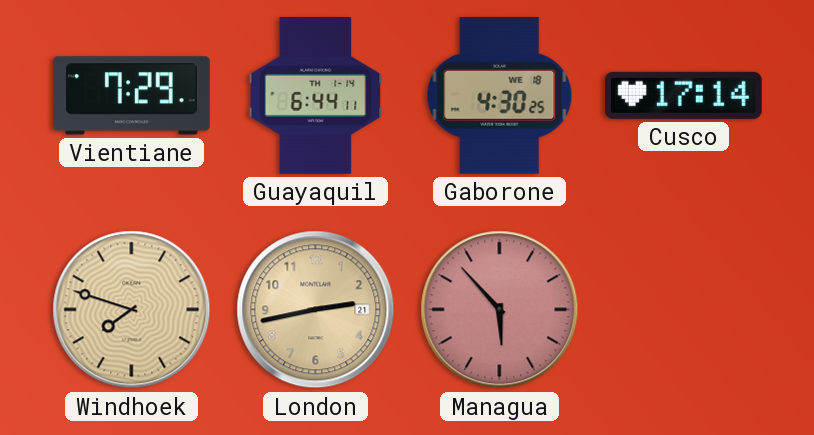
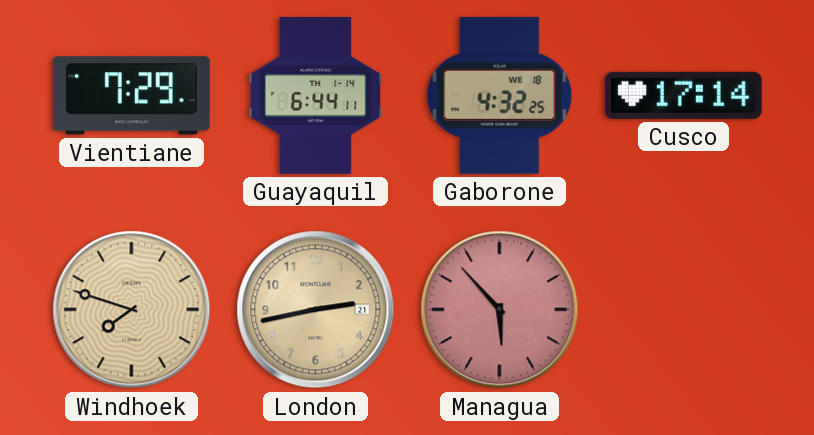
Gaborone: 4:30 -> 4:32 (500, 95)
